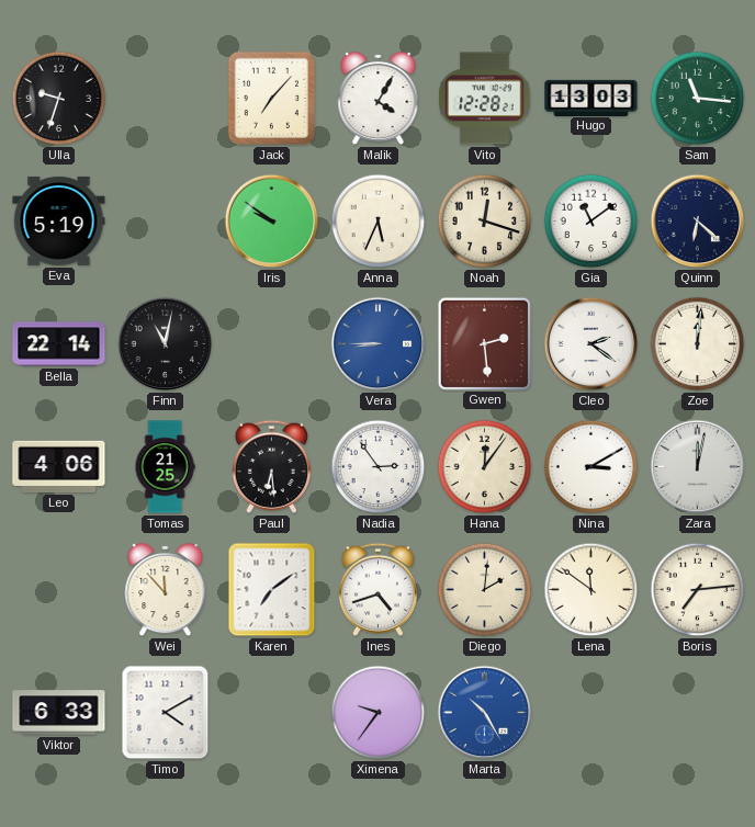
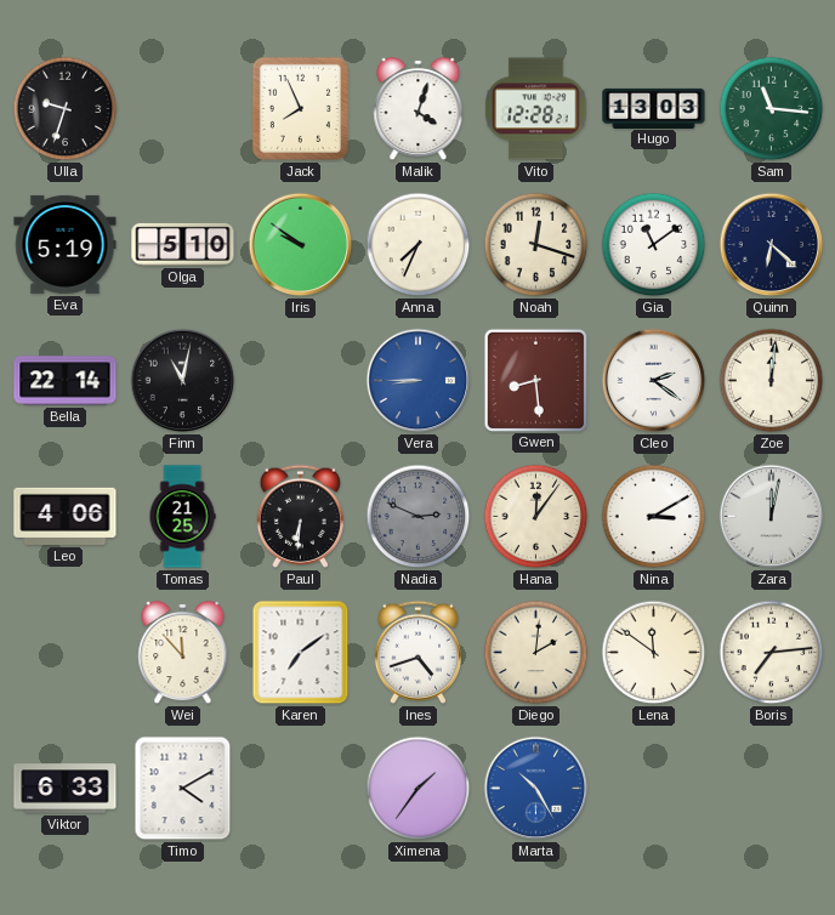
Jack: 7:07 -> 7:56 (300, 108)
Malik: 4:05 -> 4:03 (419, 109)
Olga: none -> 5:10 (183, 244)
Anna: 5:34 -> 7:34 (419, 245)
Gwen: 2:29 -> 8:29 (535, 380)
Paul: 6:29 -> 6:31 (300, 516)
Nadia: 2:54 -> 2:49 (419, 517)
Nadia dial: white -> grey (419, 517)
Ximena: 9:36 -> 1:36 (419, 789)
